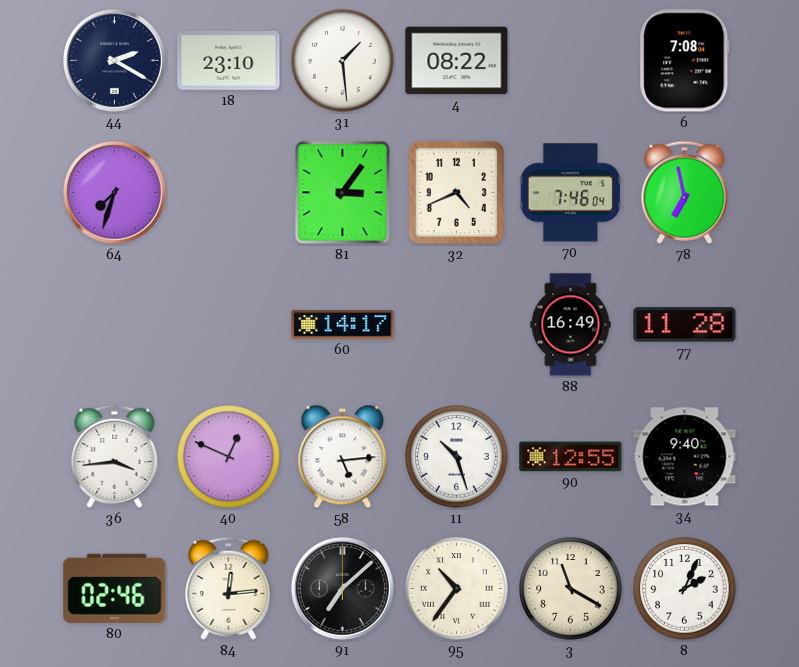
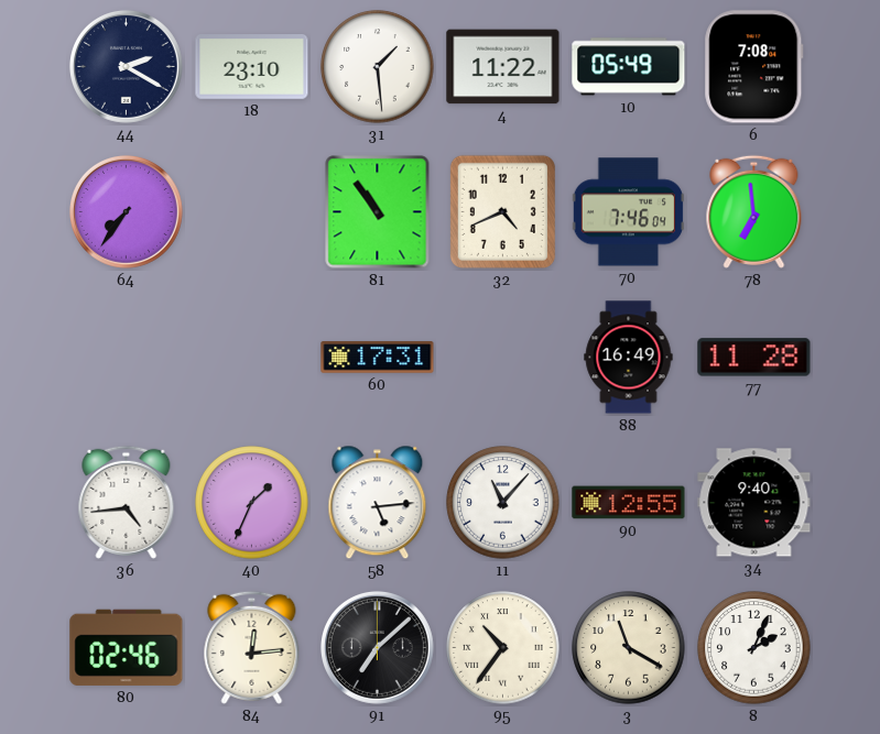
4: 08:22 -> 11:22 (503, 67)
10: none -> 05:49 (629, 67)
64: 7:33 -> 7:36 (126, 211)
81: 3:06 -> 10:54 (378, 212)
78: 6:58 -> 6:59 (754, 211)
60: 14:17 -> 17:31 (378, 358)
36: 3:44 -> 4:44 (127, 502)
40: 12:49 -> 1:34 (252, 503)
11: 10:27 -> 11:07 (503, 503)
